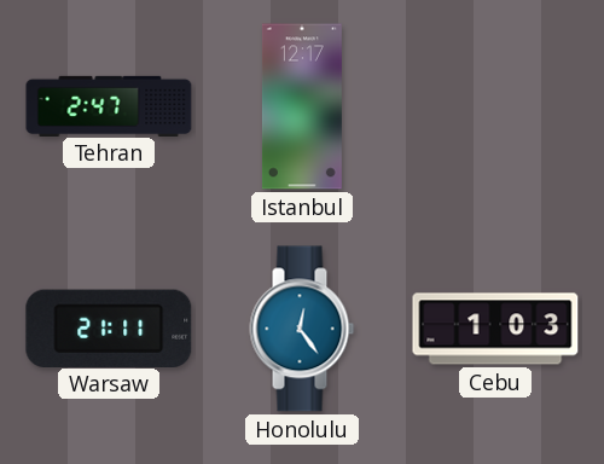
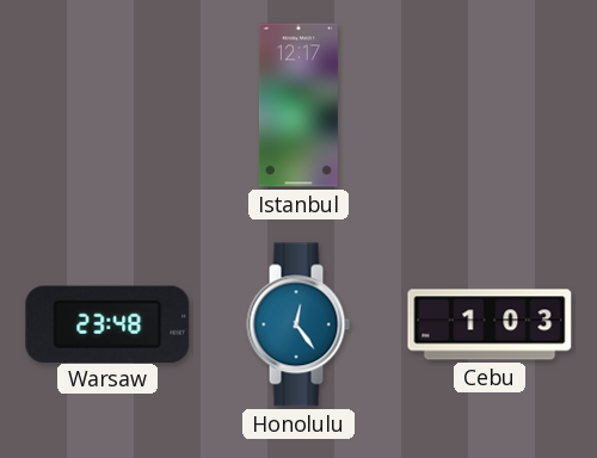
Tehran: 2:47 -> none (109, 105)
Warsaw: 21:11 -> 23:48 (107, 323)
